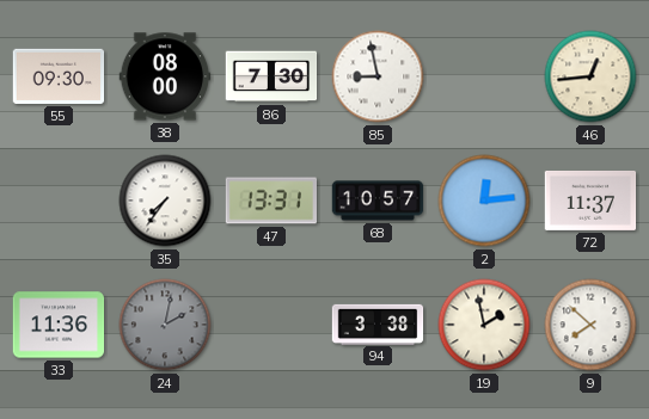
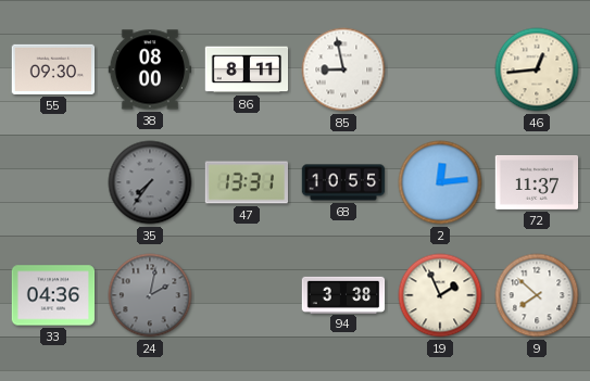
86: 7:30 -> 8:11 (247, 69)
35 dial: white -> grey (150, 182)
68: 10:57 -> 10:55 (343, 182)
33: 11:36 -> 04:36 (53, 295)
19: 1:58 -> 1:56 (440, 295)
